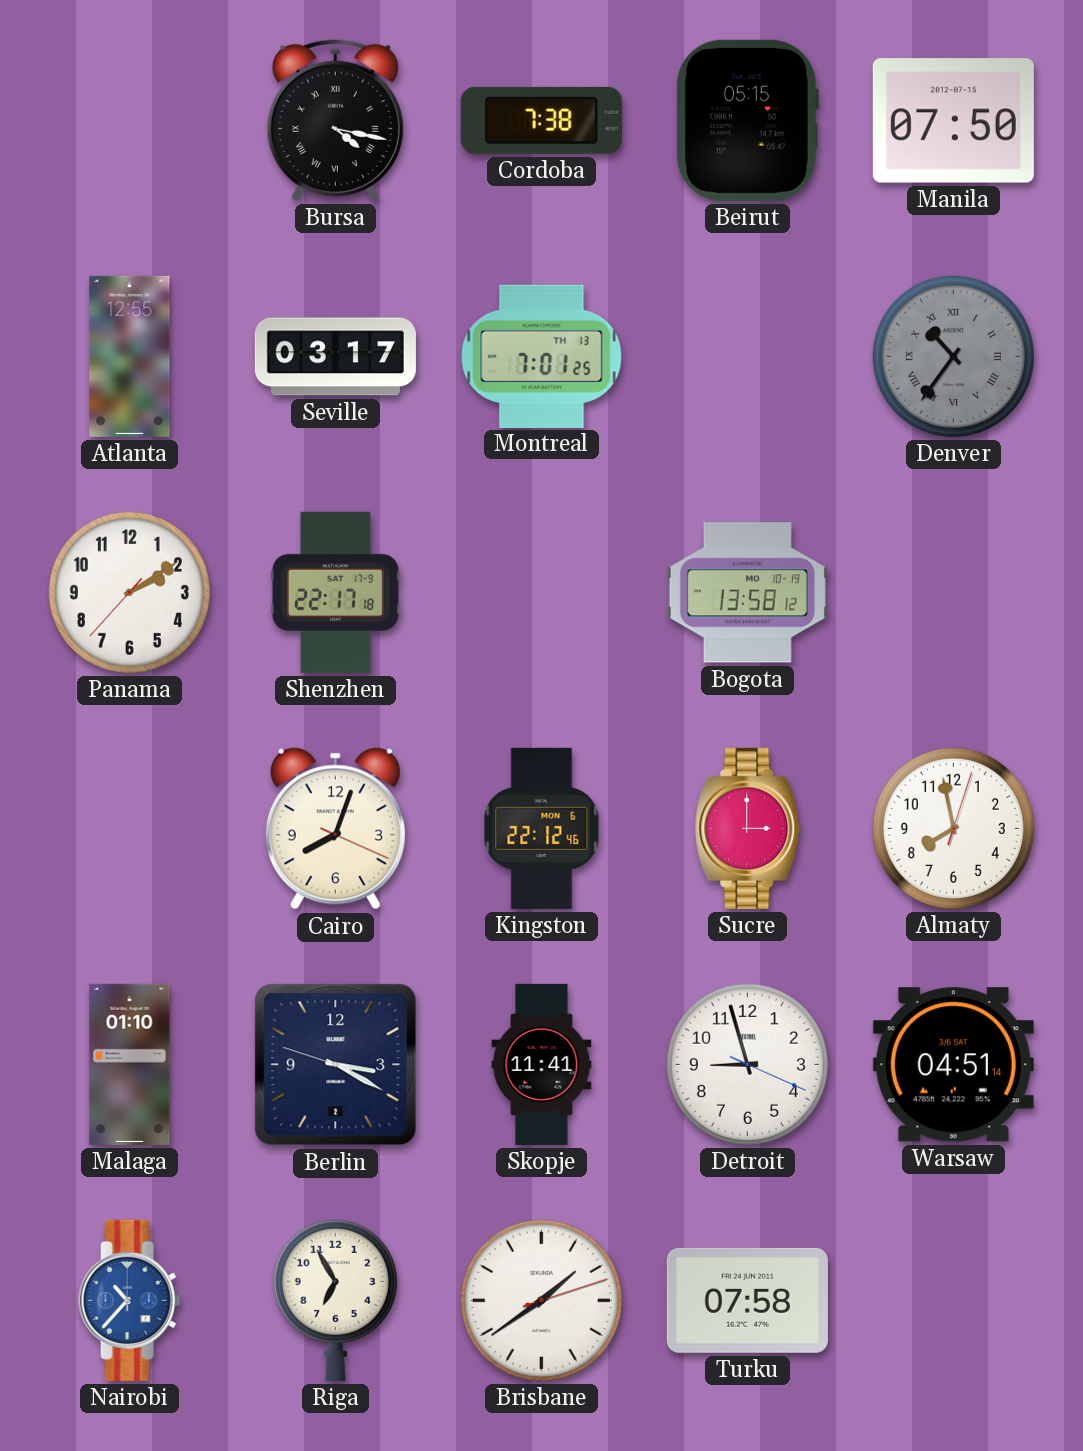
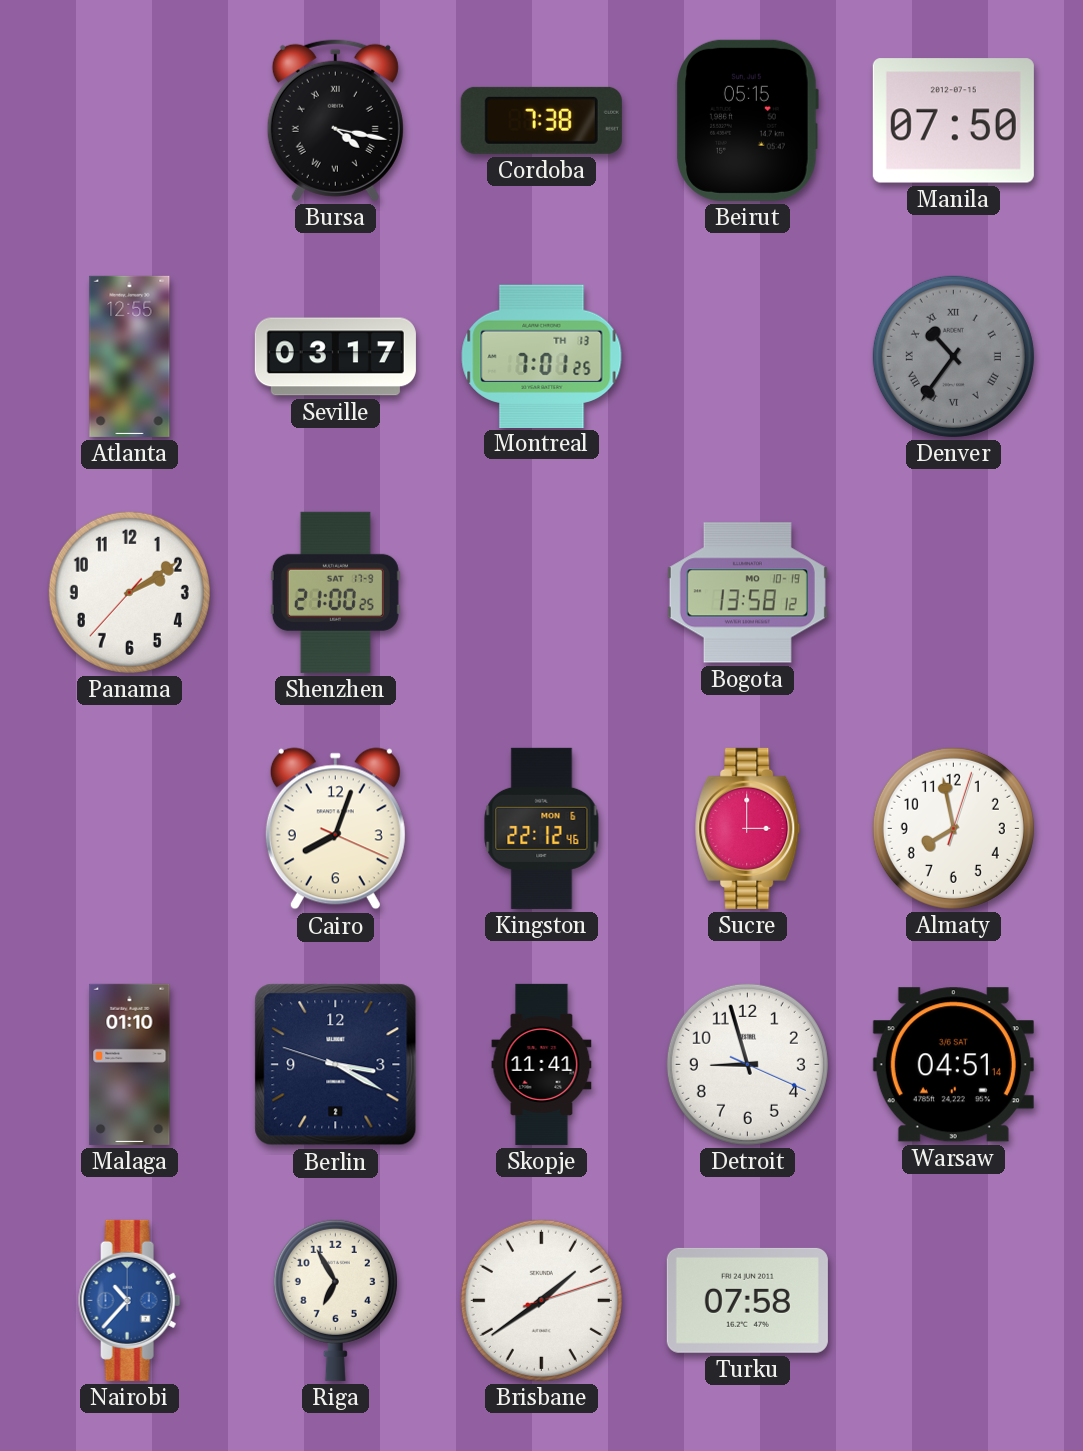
Shenzhen: 22:17 -> 21:00 (335, 592)
